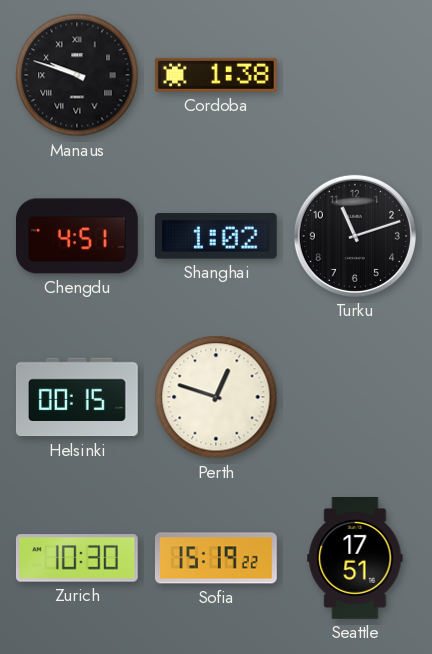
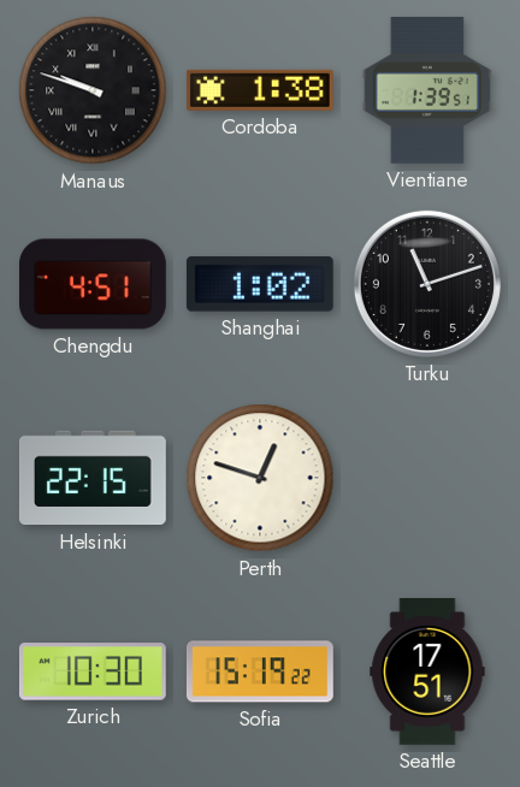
Vientiane: none -> 1:39 (427, 91)
Helsinki: 00:15 -> 22:15 (93, 478)
